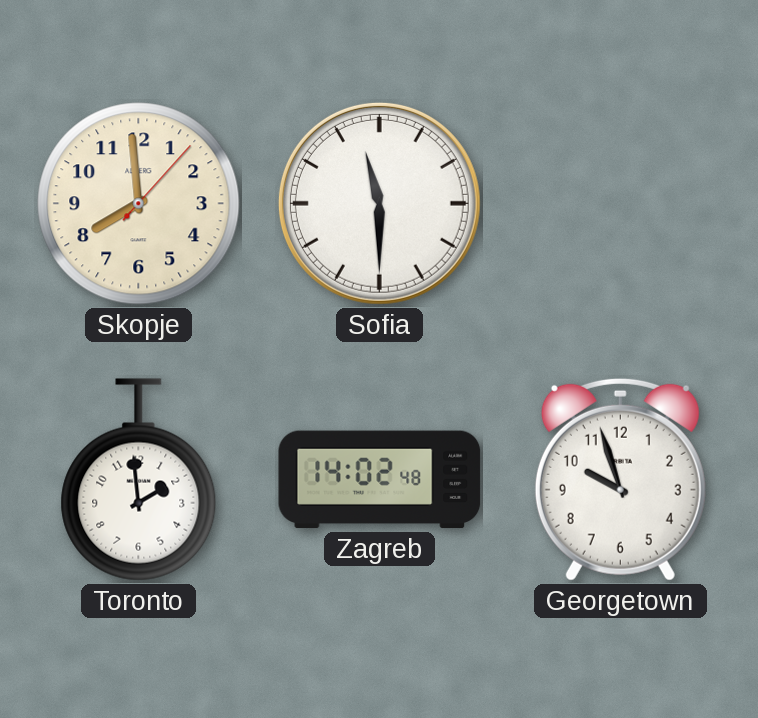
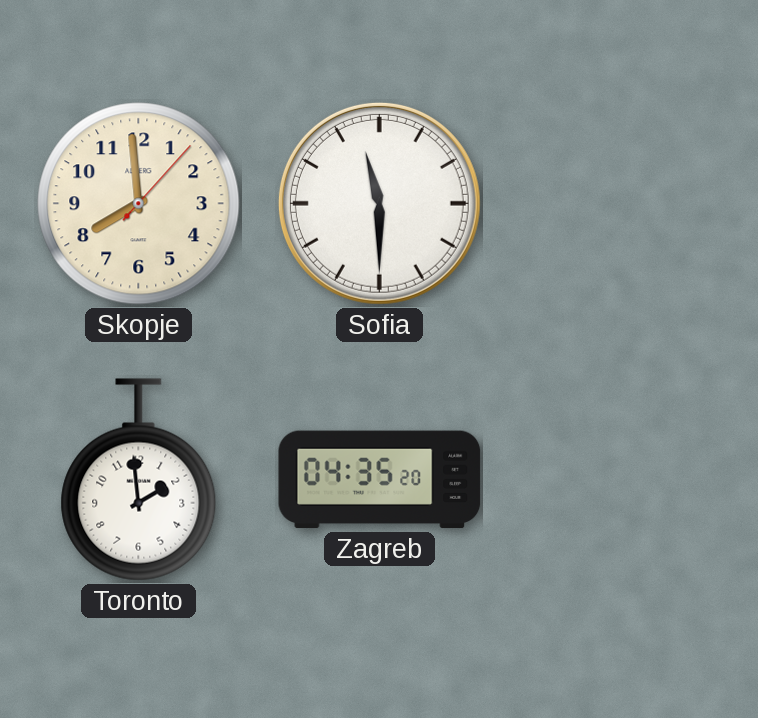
Zagreb: 14:02 -> 04:35 (380, 480)
Georgetown: 9:57 -> none (620, 479)
